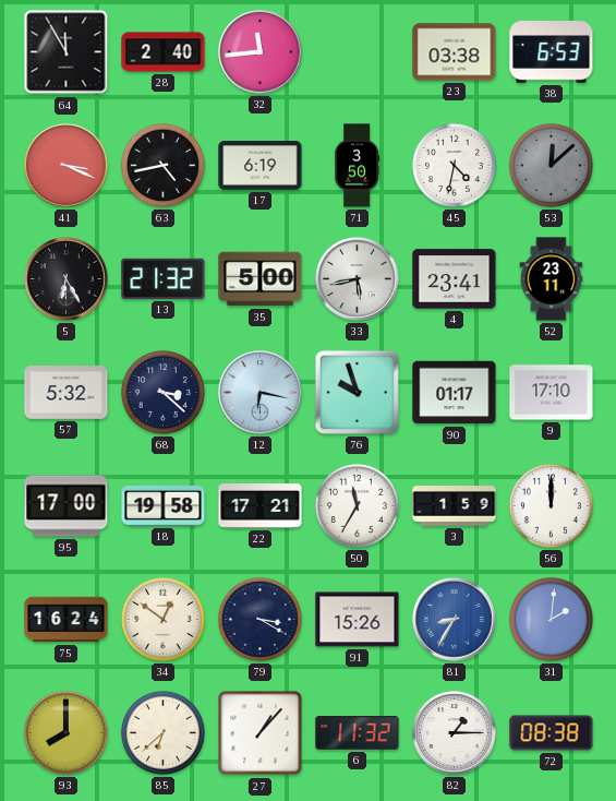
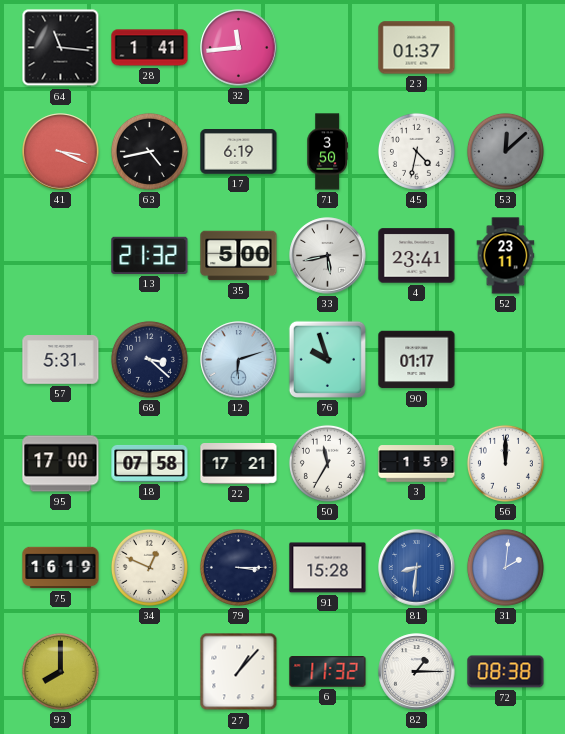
64: 11:55 -> 11:16 (61, 48)
28: 2:40 -> 1:41 (150, 48)
23: 03:38 -> 01:37 (417, 48)
38: 6:53 -> none (552, 52)
5: 6:25 -> none (67, 279)
57: 5:32 -> 5:31 (61, 360)
12: 6:17 -> 6:12 (239, 360)
9: 17:10 -> none (552, 393)
18: 19:58 -> 07:58 (150, 463)
75: 16:24 -> 16:19 (61, 568)
34: 12:51 -> 12:49 (149, 567)
79: 3:20 -> 3:15 (238, 567)
91: 15:26 -> 15:28 (328, 568)
81: 8:35 -> 8:31 (417, 568)
85: 6:38 -> none (162, 732)
